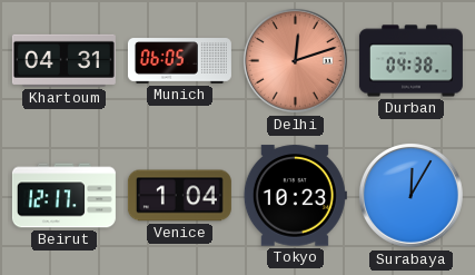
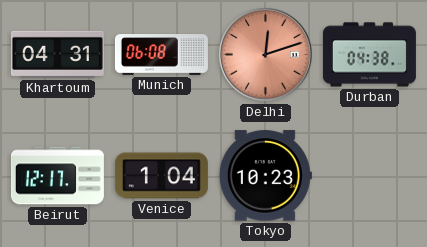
Munich: 06:05 -> 06:08 (161, 55)
Surabaya: 12:05 -> none (410, 195)
